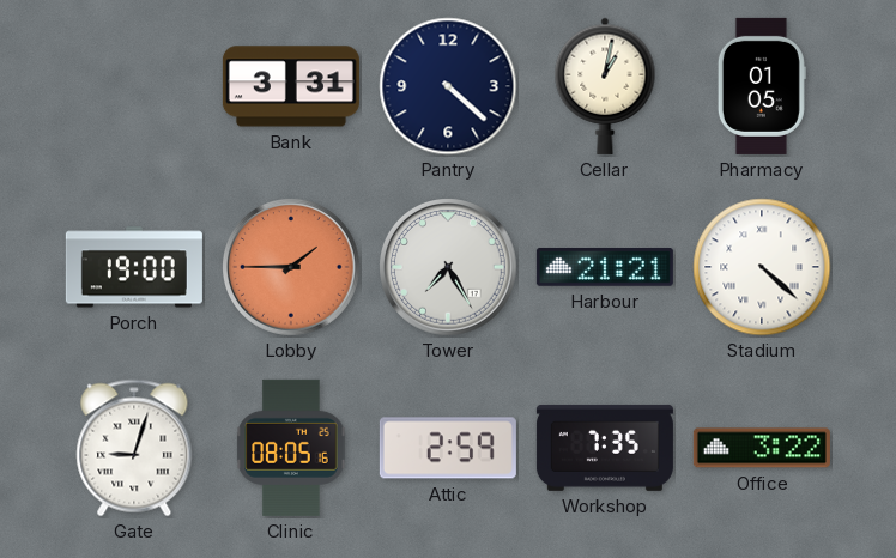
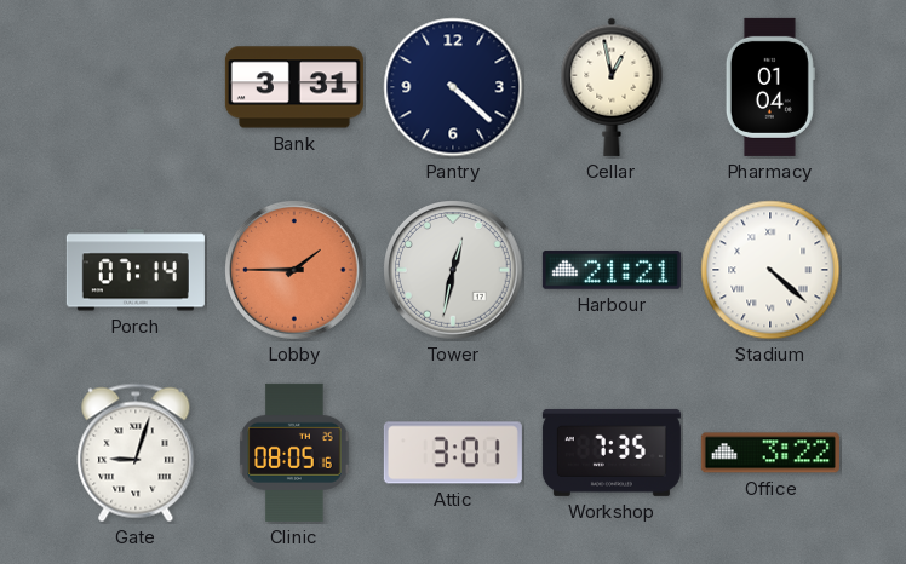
Cellar: 1:02 -> 12:58 (612, 87)
Pharmacy: 01:05 -> 01:04 (770, 87)
Porch: 19:00 -> 07:14 (136, 270)
Tower: 7:25 -> 12:32 (453, 270)
Attic: 2:59 -> 3:01 (453, 453)
